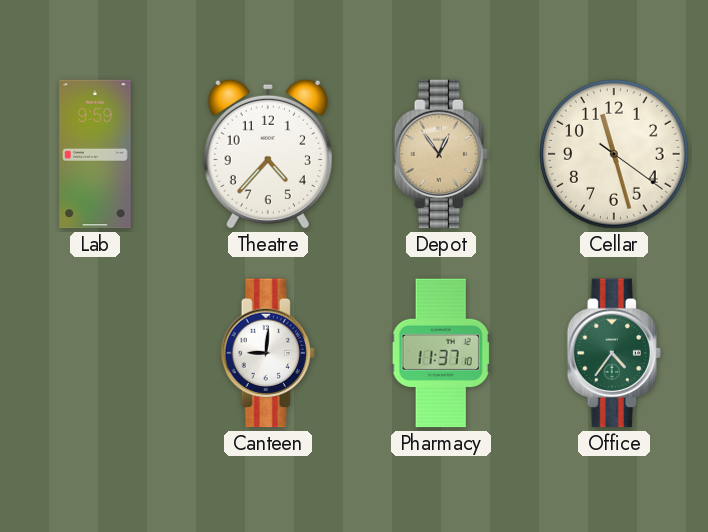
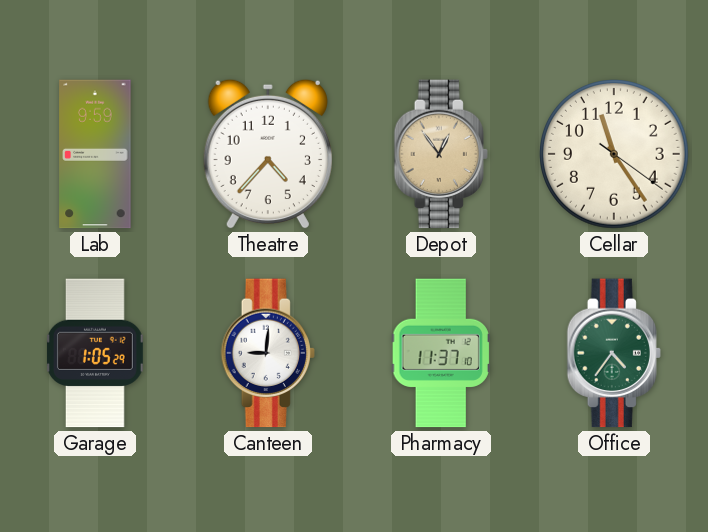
Cellar: 11:27 -> 11:24 (615, 155)
Garage: none -> 1:05 (95, 353)
